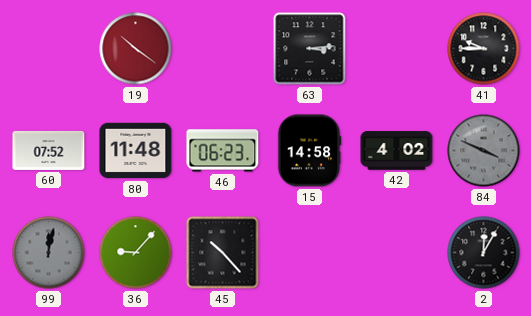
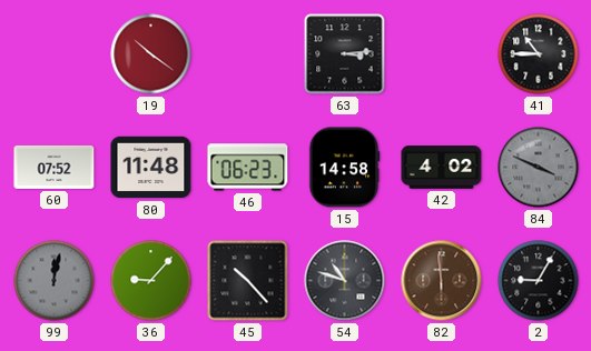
41: 9:45 -> 10:45 (539, 54)
54: none -> 10:48 (345, 281)
82: none -> 5:59 (442, 281)
2: 12:05 -> 9:05 (539, 281)
